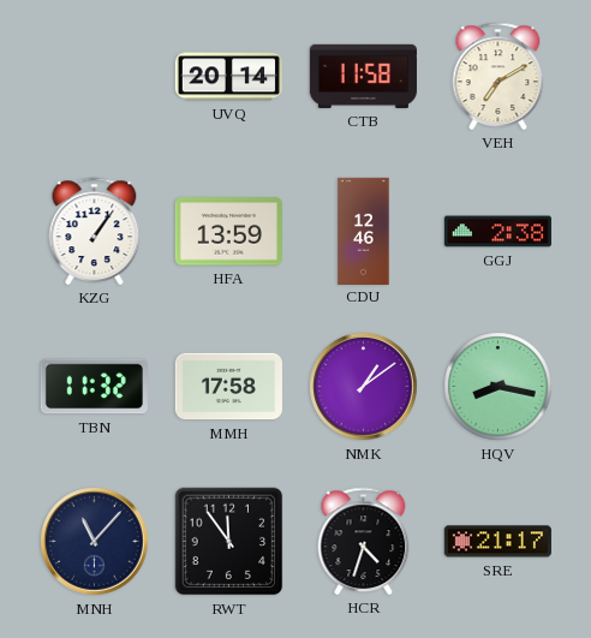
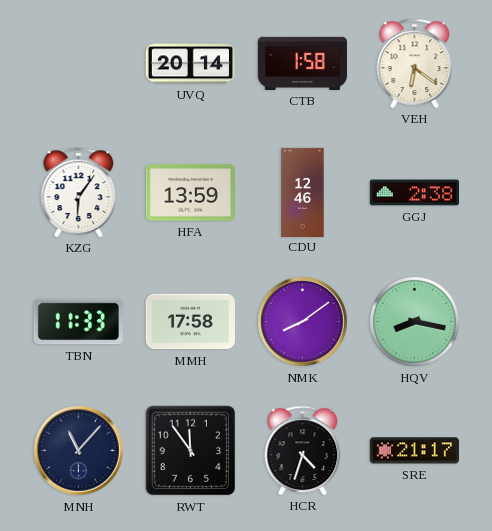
CTB: 11:58 -> 1:58 (302, 63)
VEH: 7:10 -> 6:21 (415, 63)
KZG: 1:06 -> 6:06 (79, 192)
TBN: 11:32 -> 11:33 (78, 322)
NMK: 1:09 -> 8:09 (303, 322)
